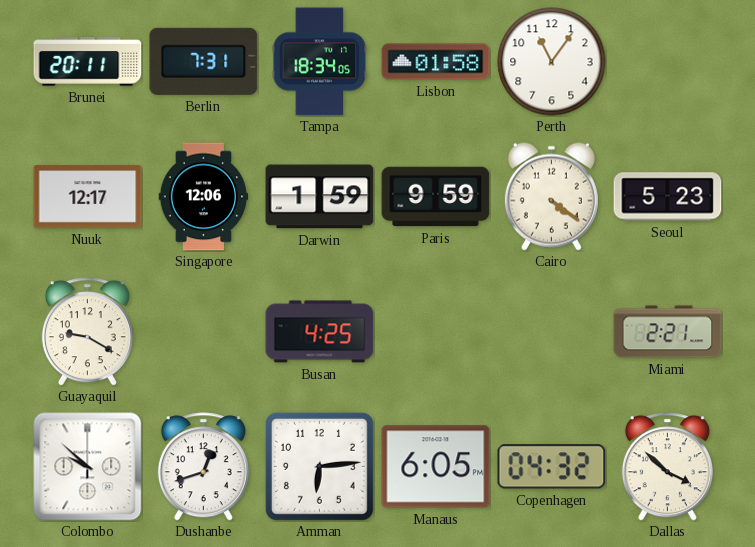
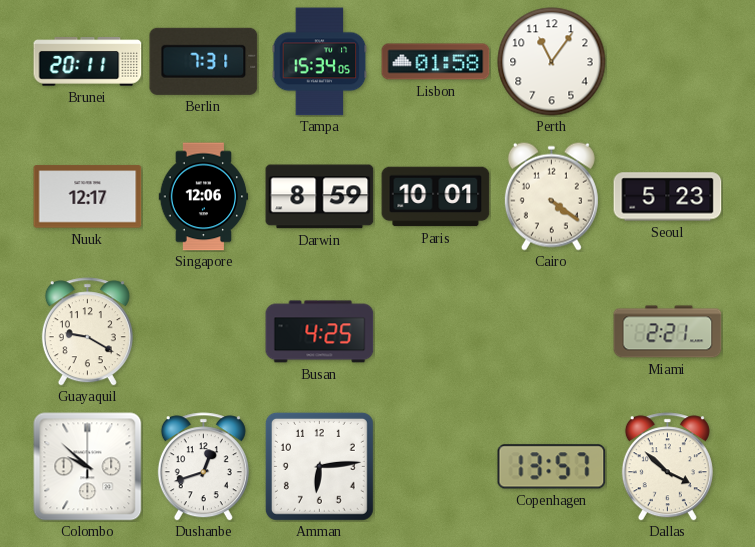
Tampa: 18:34 -> 15:34 (320, 62)
Darwin: 1:59 -> 8:59 (320, 197)
Paris: 9:59 -> 10:01 (436, 197)
Manaus: 6:05 -> none (436, 467)
Copenhagen: 04:32 -> 13:57 (552, 467)
